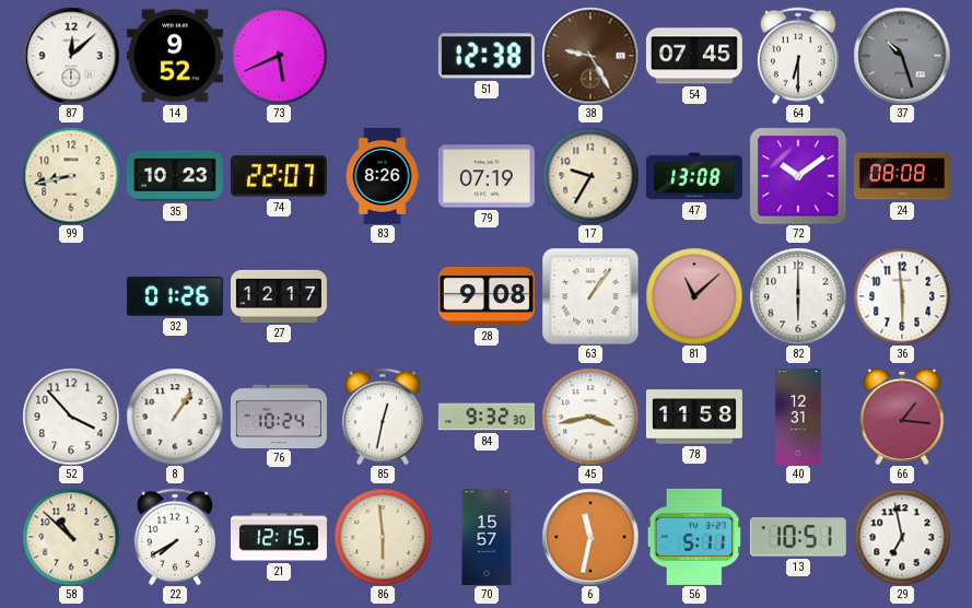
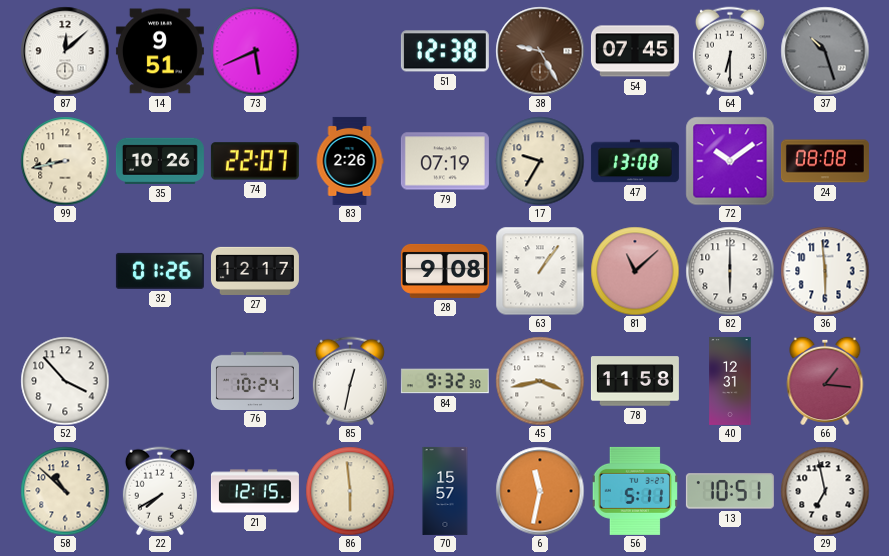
14: 9:52 -> 9:51 (160, 51)
35: 10:23 -> 10:26 (160, 161)
83: 8:26 -> 2:26 (350, 161)
8: 1:06 -> none (175, 417)
